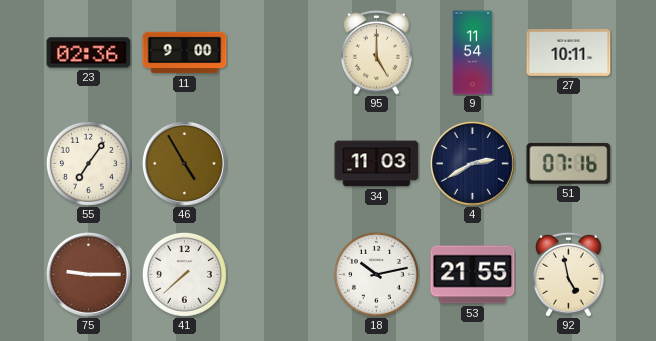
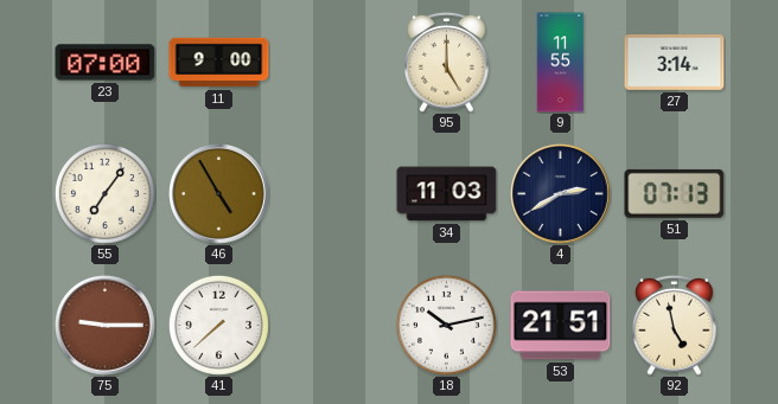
23: 02:36 -> 07:00 (106, 63)
9: 11:54 -> 11:55 (561, 63)
27: 10:11 -> 3:14 (675, 63)
51: 07:16 -> 07:13 (675, 193)
53: 21:55 -> 21:51 (561, 326)
